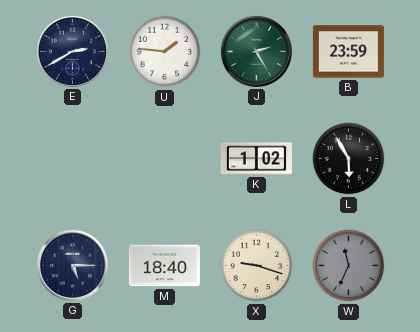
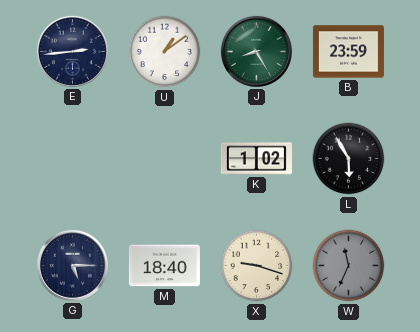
E: 2:40 -> 2:44 (72, 51)
U: 1:46 -> 1:09 (165, 52)
J: 2:25 -> 8:25 (256, 51)
